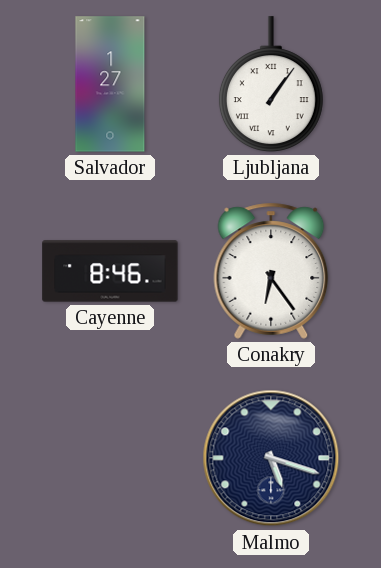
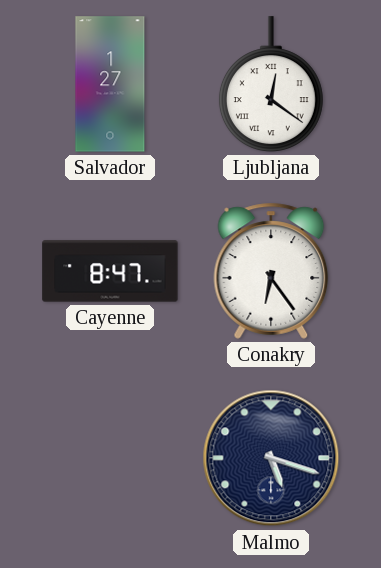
Ljubljana: 1:06 -> 12:21 (271, 84)
Cayenne: 8:46 -> 8:47 (110, 271)
